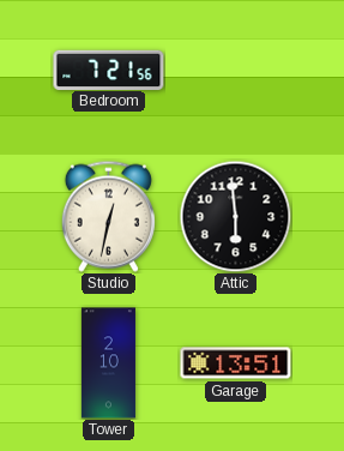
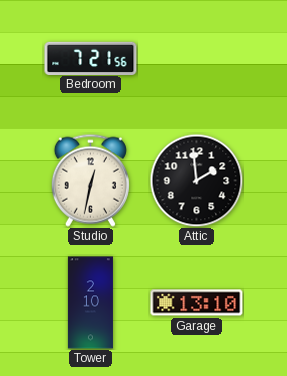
Attic: 5:59 -> 1:59 (196, 180)
Garage: 13:51 -> 13:10 (197, 303)
